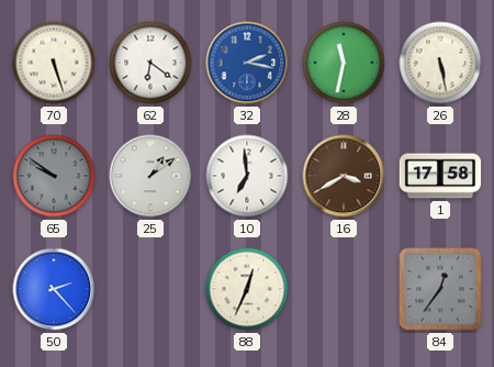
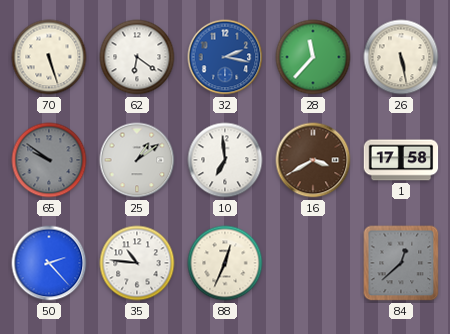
28: 11:32 -> 11:37 (313, 57)
35: none -> 10:46 (137, 263)
84: 12:36 -> 12:38 (401, 263)
